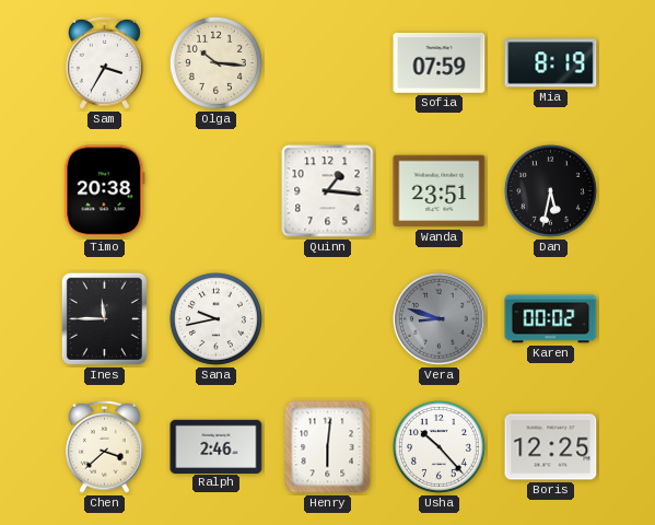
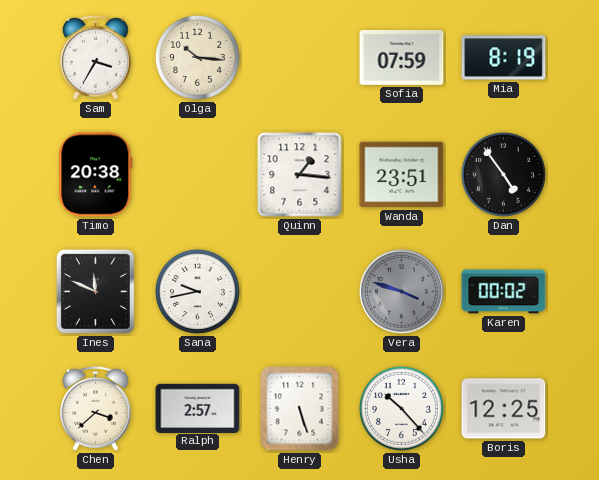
Dan: 5:32 -> 4:54 (503, 174)
Ines: 11:45 -> 11:49 (95, 291)
Vera: 8:48 -> 3:48 (401, 291)
Ralph: 2:46 -> 2:57 (198, 408)
Henry: 6:01 -> 5:27 (300, 409)
